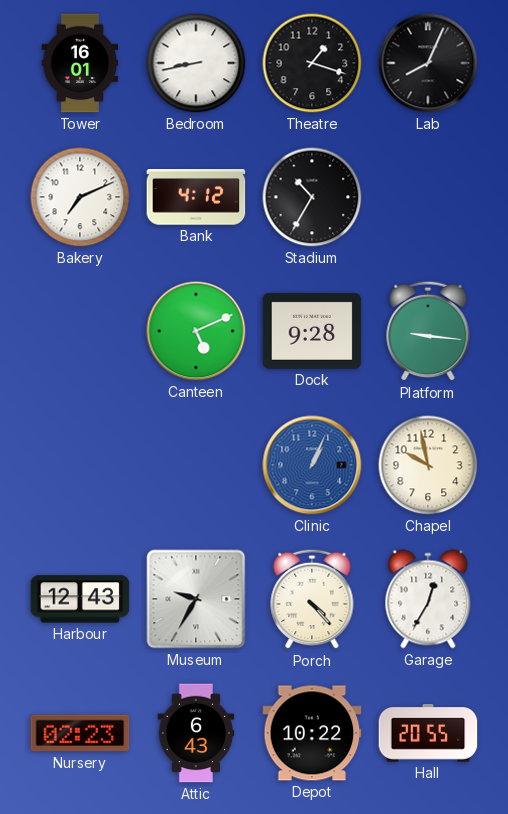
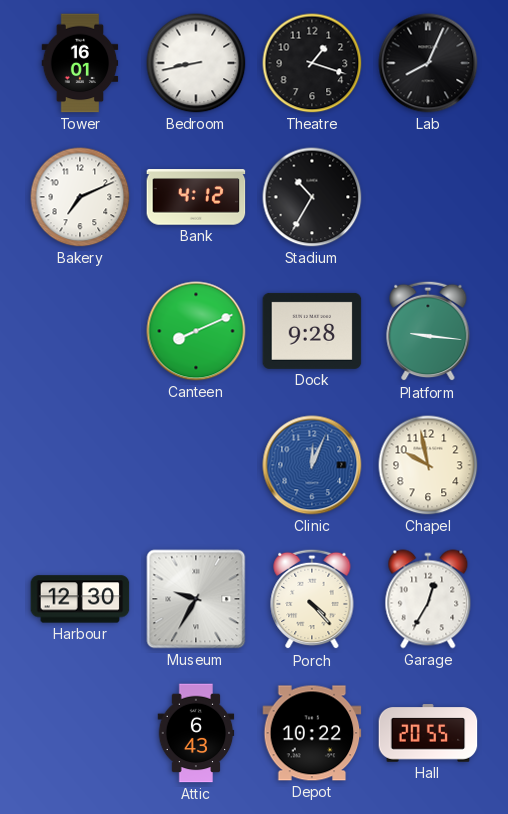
Canteen: 5:11 -> 8:11 (196, 331)
Clinic: 1:04 -> 12:04 (312, 465)
Harbour: 12:43 -> 12:30 (80, 599)
Nursery: 02:23 -> none (80, 733)
